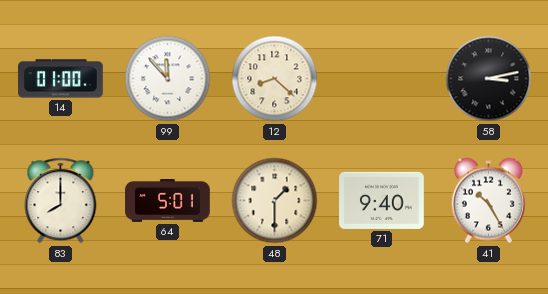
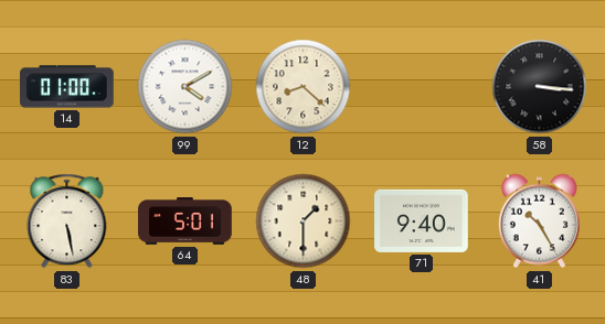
99: 11:53 -> 4:10 (185, 87)
58: 3:13 -> 3:16 (540, 87)
83: 8:00 -> 5:28 (67, 222)
